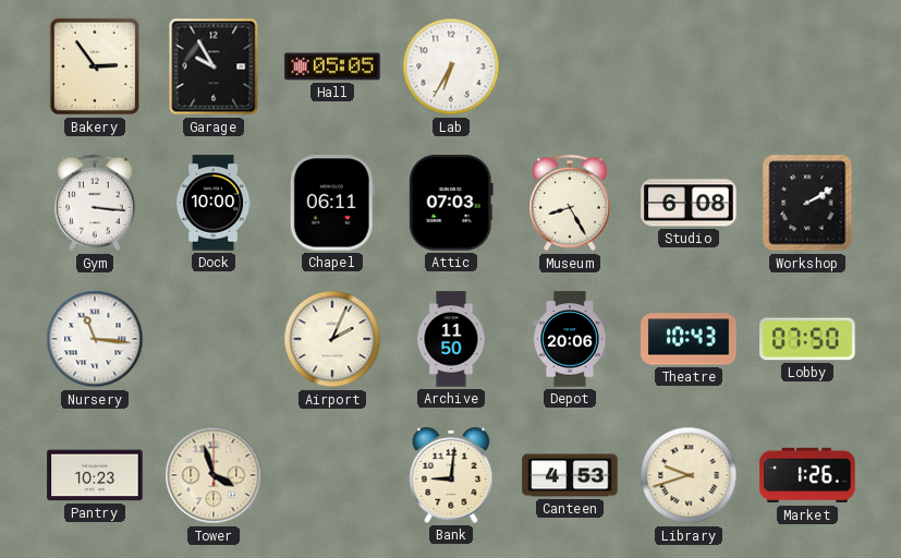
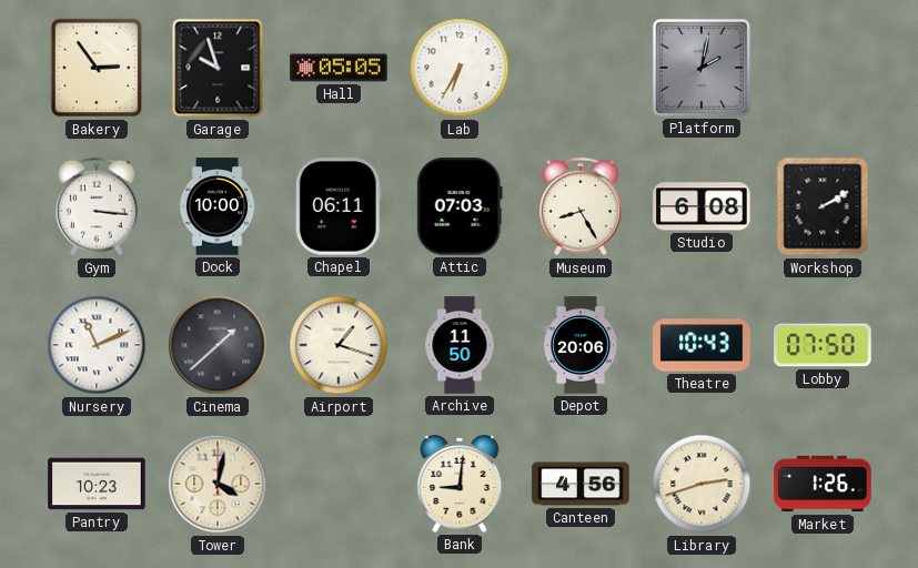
Garage: 9:55 -> 9:57 (218, 68)
Platform: none -> 2:02 (702, 68)
Nursery: 11:16 -> 11:11 (97, 345)
Cinema: none -> 1:38 (218, 345)
Airport: 2:04 -> 1:18 (339, 345)
Tower: 3:57 -> 4:02 (218, 484)
Canteen: 4:53 -> 4:56 (581, 484)
Library: 9:42 -> 2:42 (702, 484)
